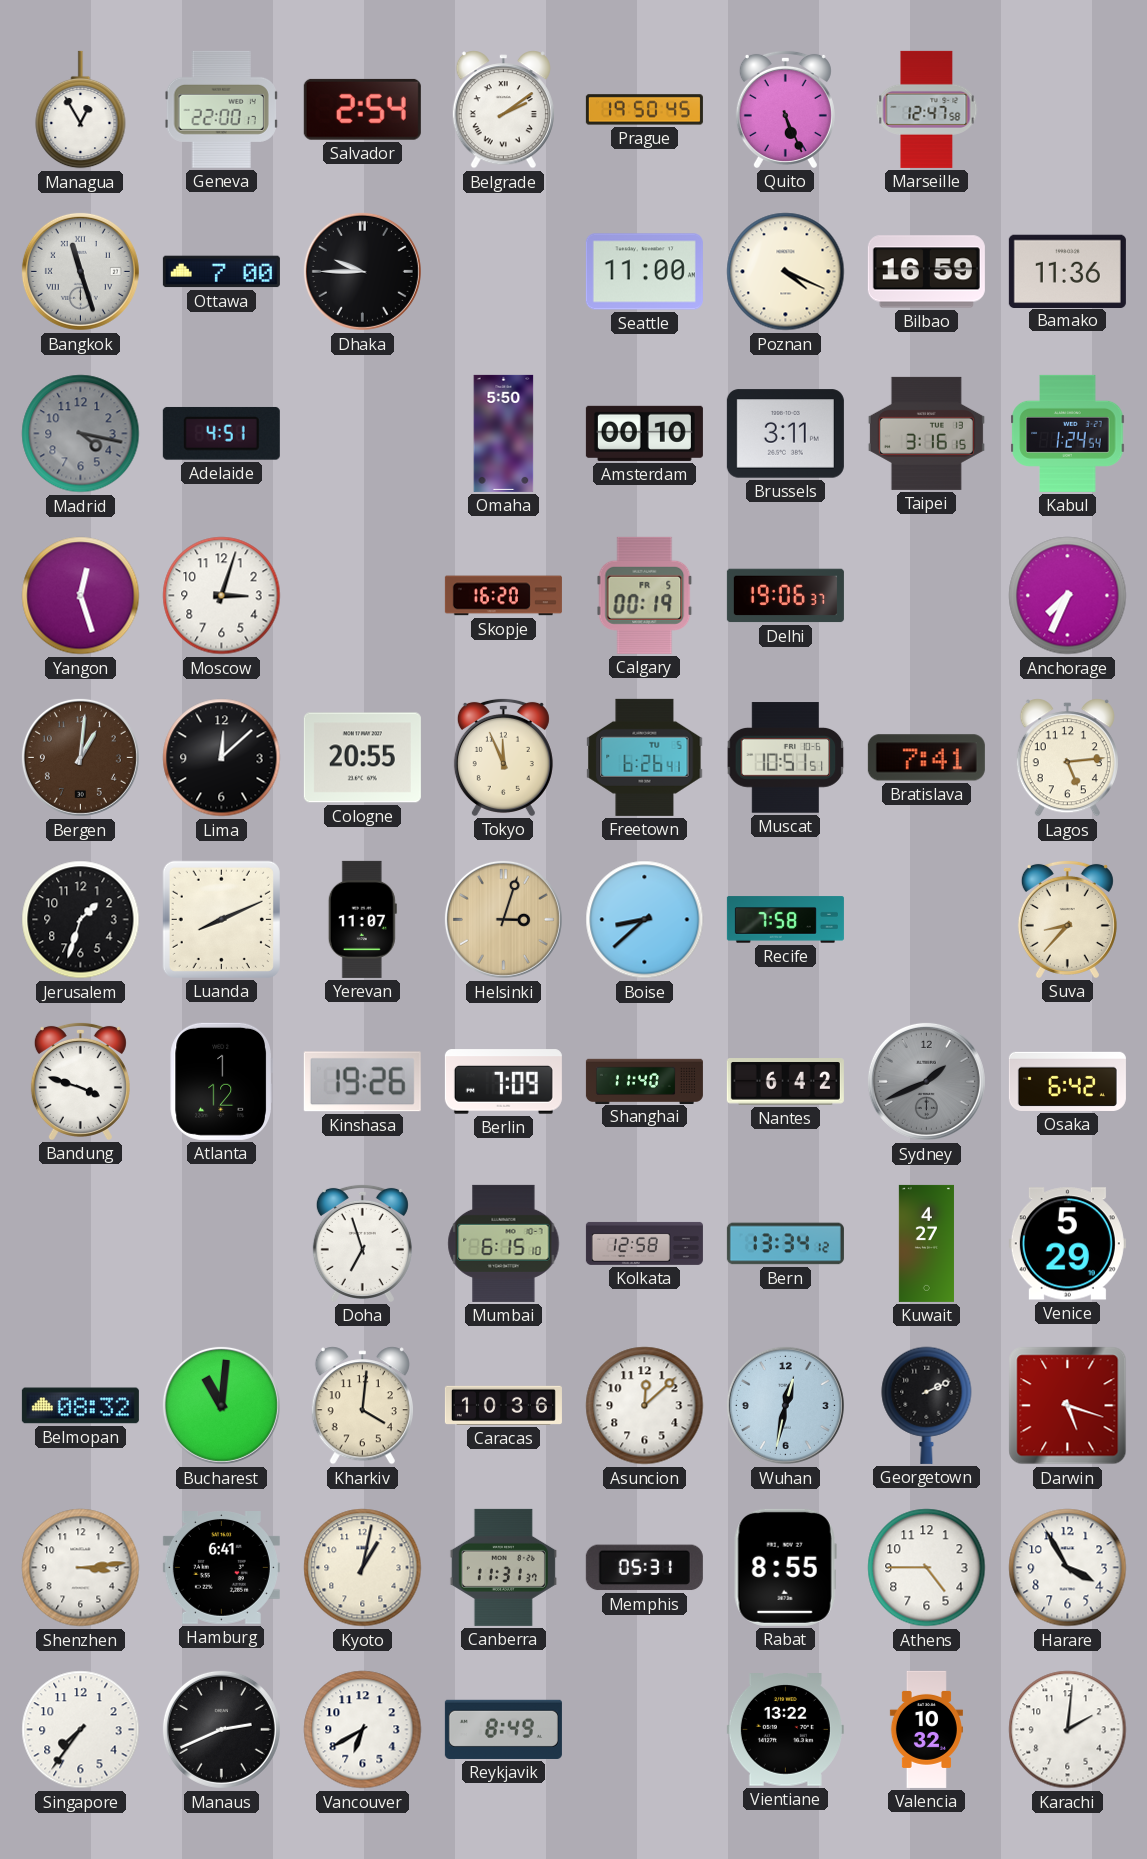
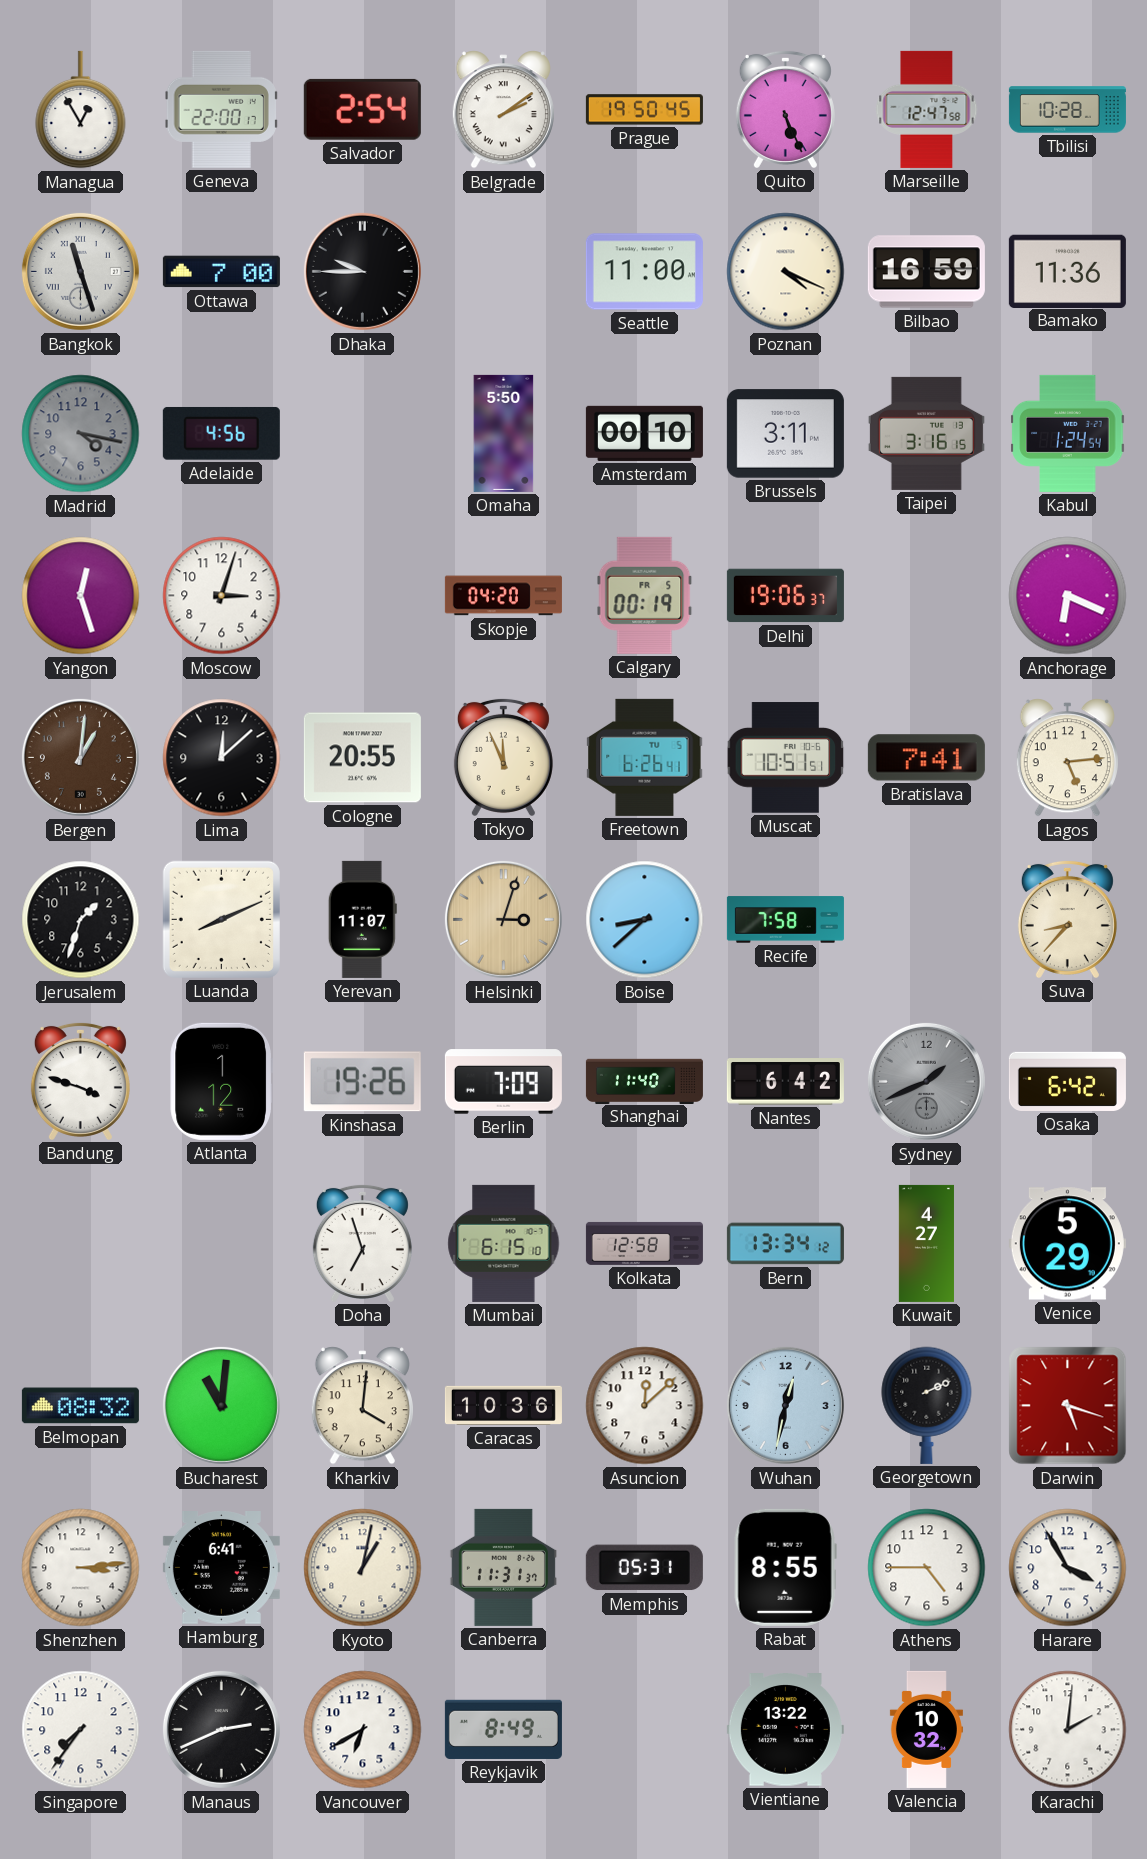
Tbilisi: none -> 10:28 (1067, 110)
Adelaide: 4:51 -> 4:56 (221, 433)
Skopje: 16:20 -> 04:20 (503, 596)
Anchorage: 7:34 -> 6:19 (1068, 596)
